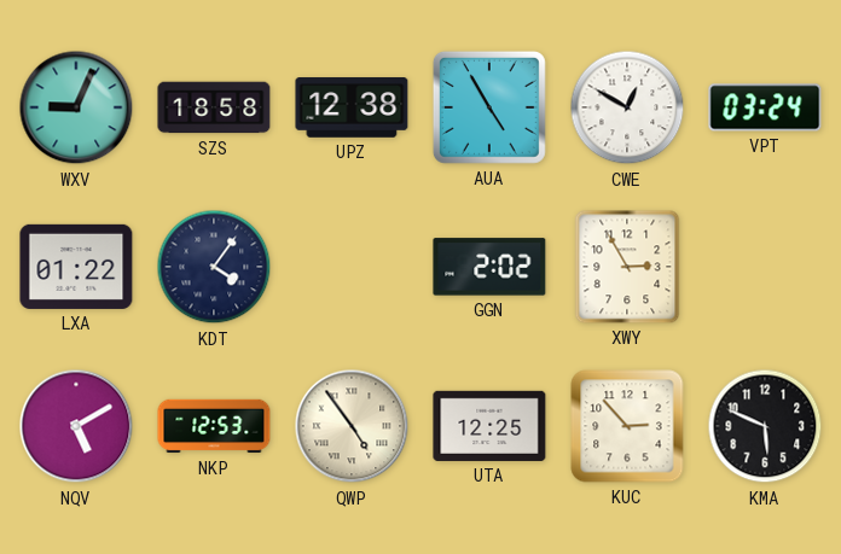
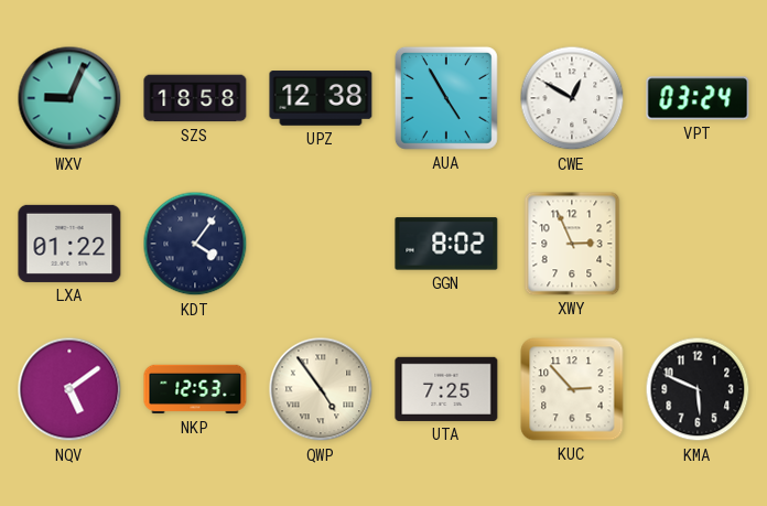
GGN: 2:02 -> 8:02 (446, 244)
XWY: 2:55 -> 2:56 (572, 244)
NQV: 5:10 -> 5:09 (69, 389)
UTA: 12:25 -> 7:25 (446, 389)
